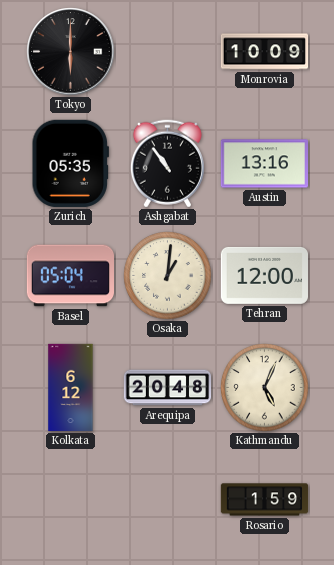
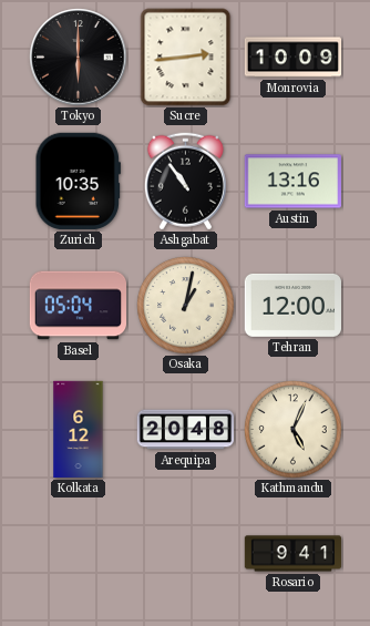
Sucre: none -> 2:44 (186, 58)
Zurich: 05:35 -> 10:35 (78, 181)
Osaka: 1:01 -> 1:02 (186, 306)
Rosario: 1:59 -> 9:41 (294, 554)
